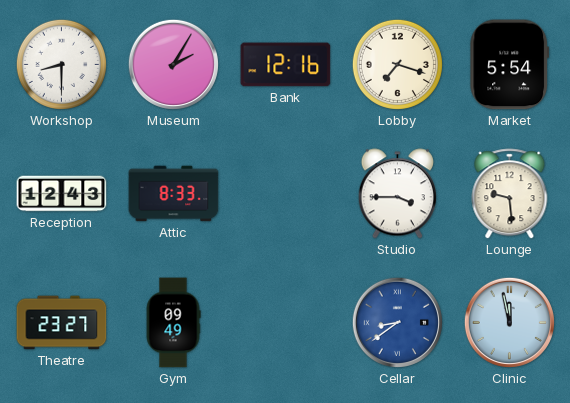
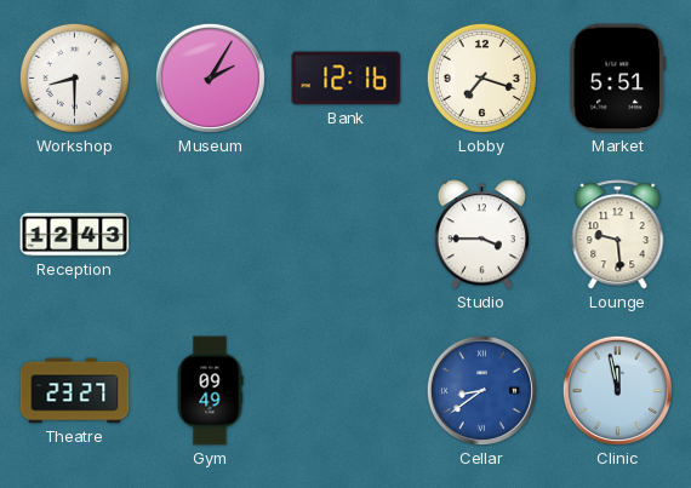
Market: 5:54 -> 5:51 (618, 79)
Attic: 8:33 -> none (174, 194)
